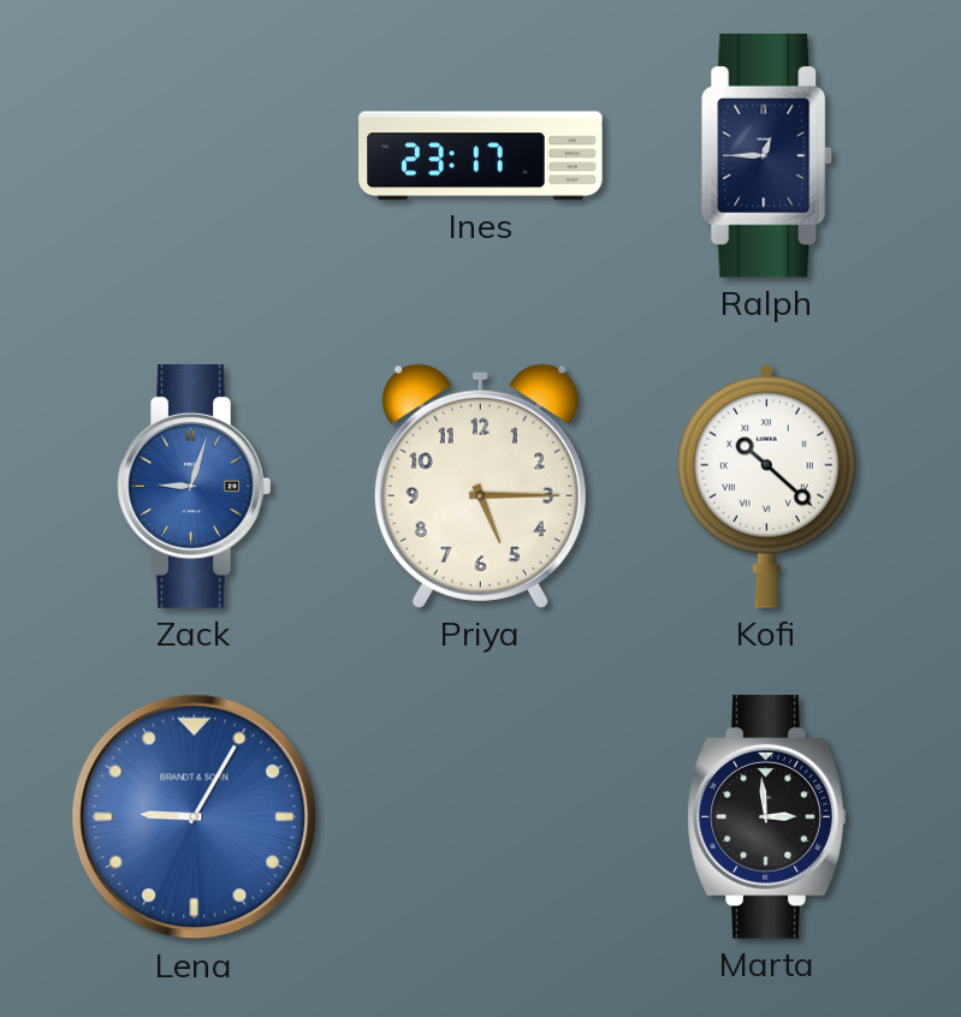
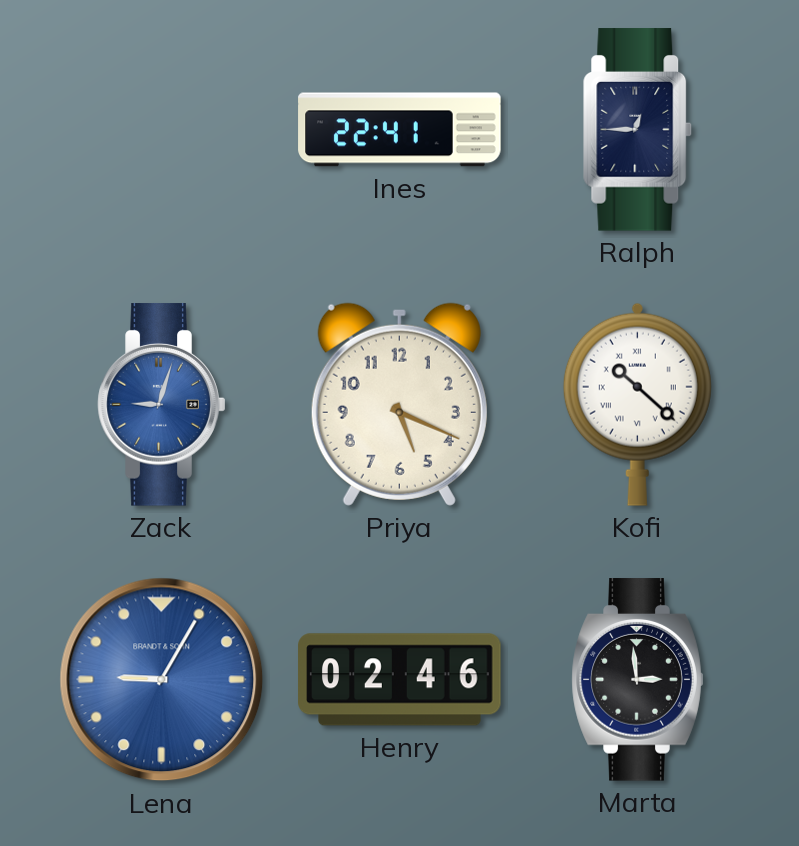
Ines: 23:17 -> 22:41 (400, 130)
Priya: 5:15 -> 5:19 (399, 404)
Henry: none -> 02:46 (400, 680)
